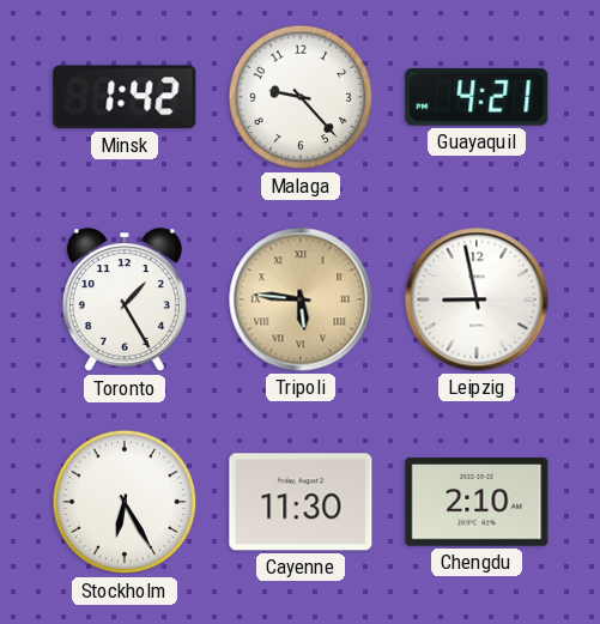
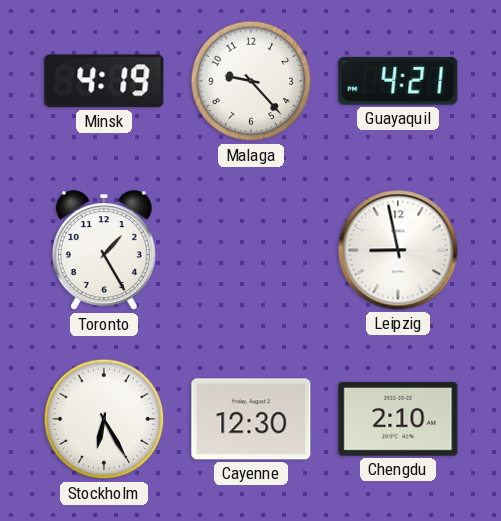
Minsk: 1:42 -> 4:19 (104, 81)
Tripoli: 5:46 -> none (301, 299)
Cayenne: 11:30 -> 12:30 (251, 419)
